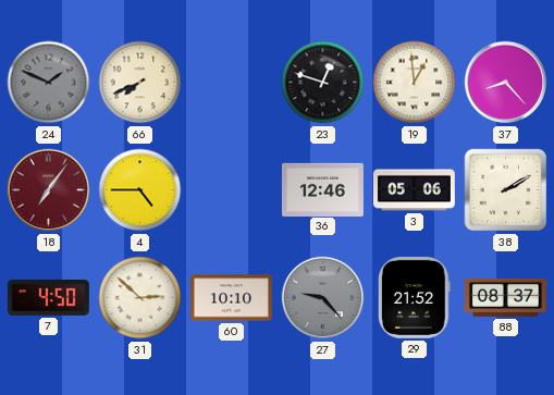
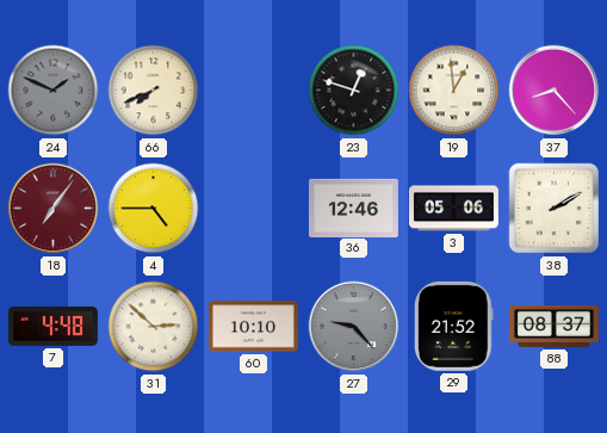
7: 4:50 -> 4:48 (52, 326)
